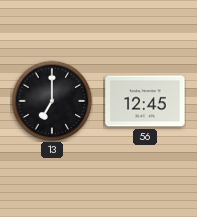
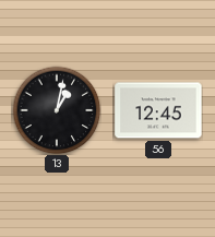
13: 7:00 -> 1:02 (57, 110)
